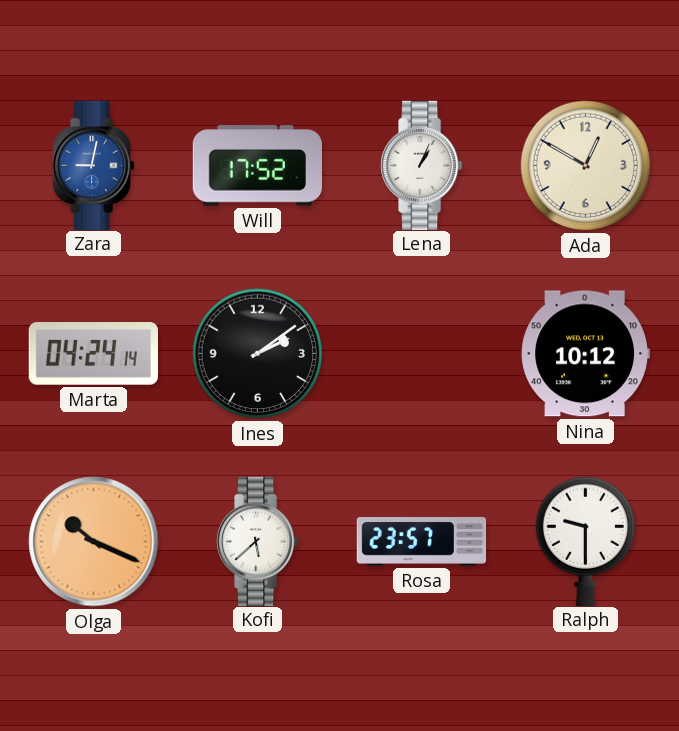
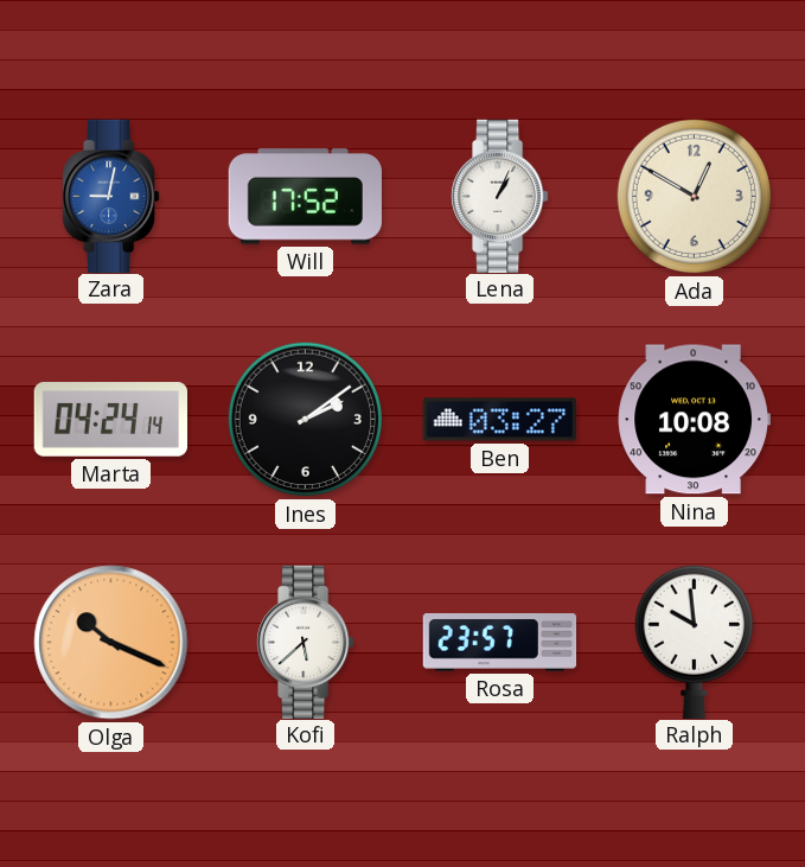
Ben: none -> 03:27 (499, 420)
Nina: 10:12 -> 10:08 (694, 420)
Ralph: 9:30 -> 9:59 (694, 642)
